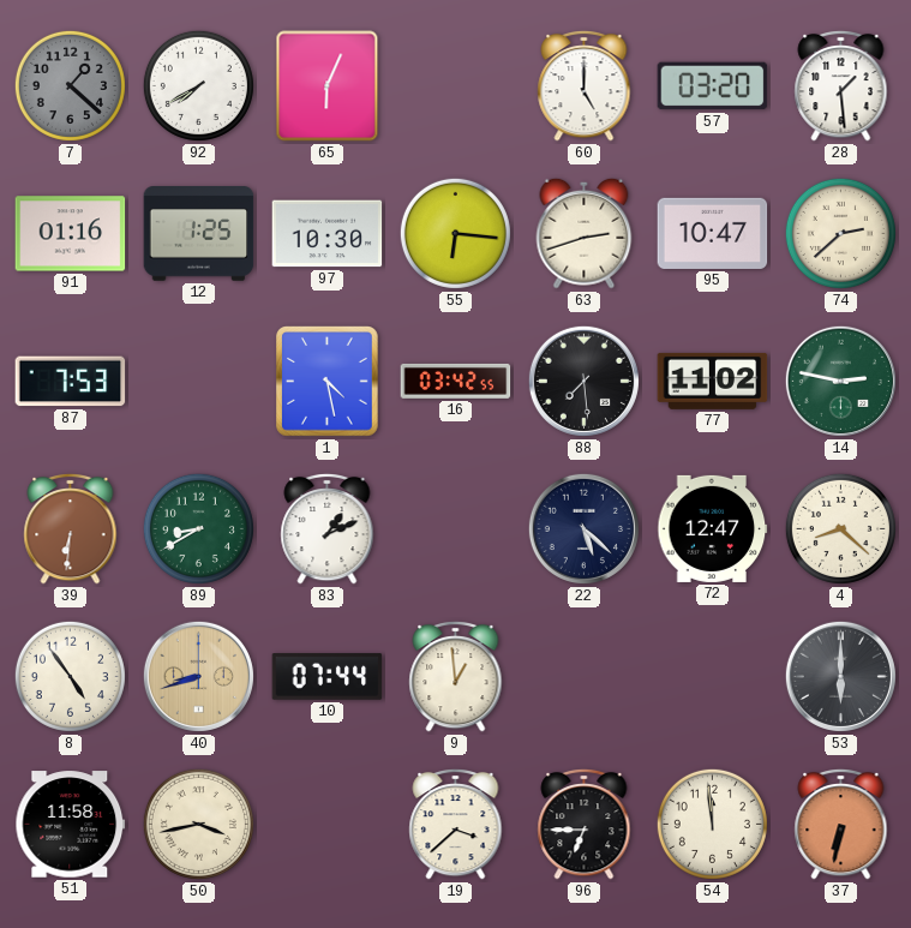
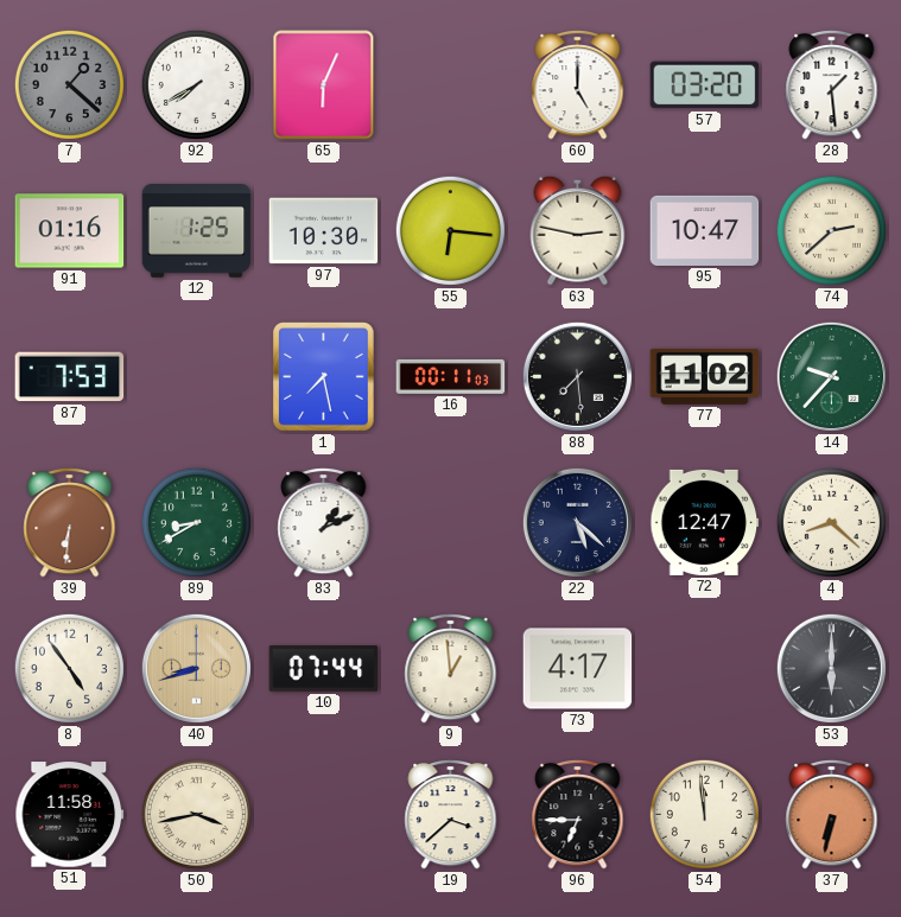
63: 2:42 -> 2:47 (578, 230)
1: 4:28 -> 7:28 (324, 377)
16: 03:42 -> 00:11 (451, 376)
14: 2:47 -> 9:37 (831, 376)
73: none -> 4:17 (578, 669)
